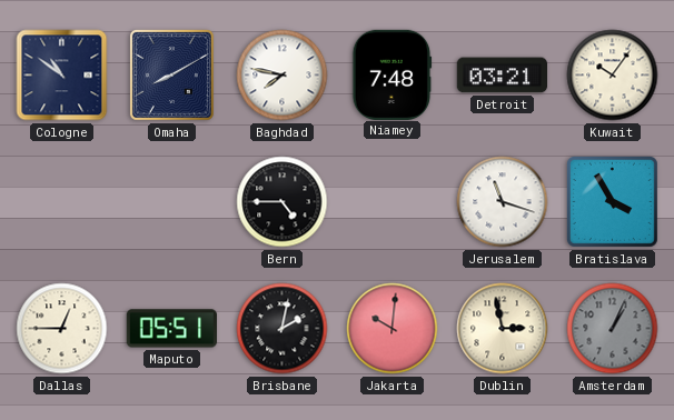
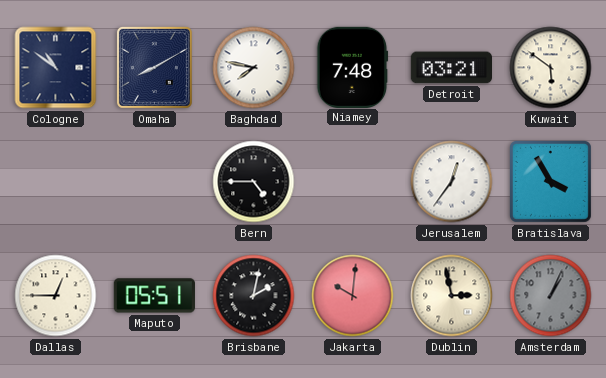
Kuwait: 10:06 -> 5:51 (551, 68)
Jerusalem: 11:18 -> 12:36 (452, 182)
